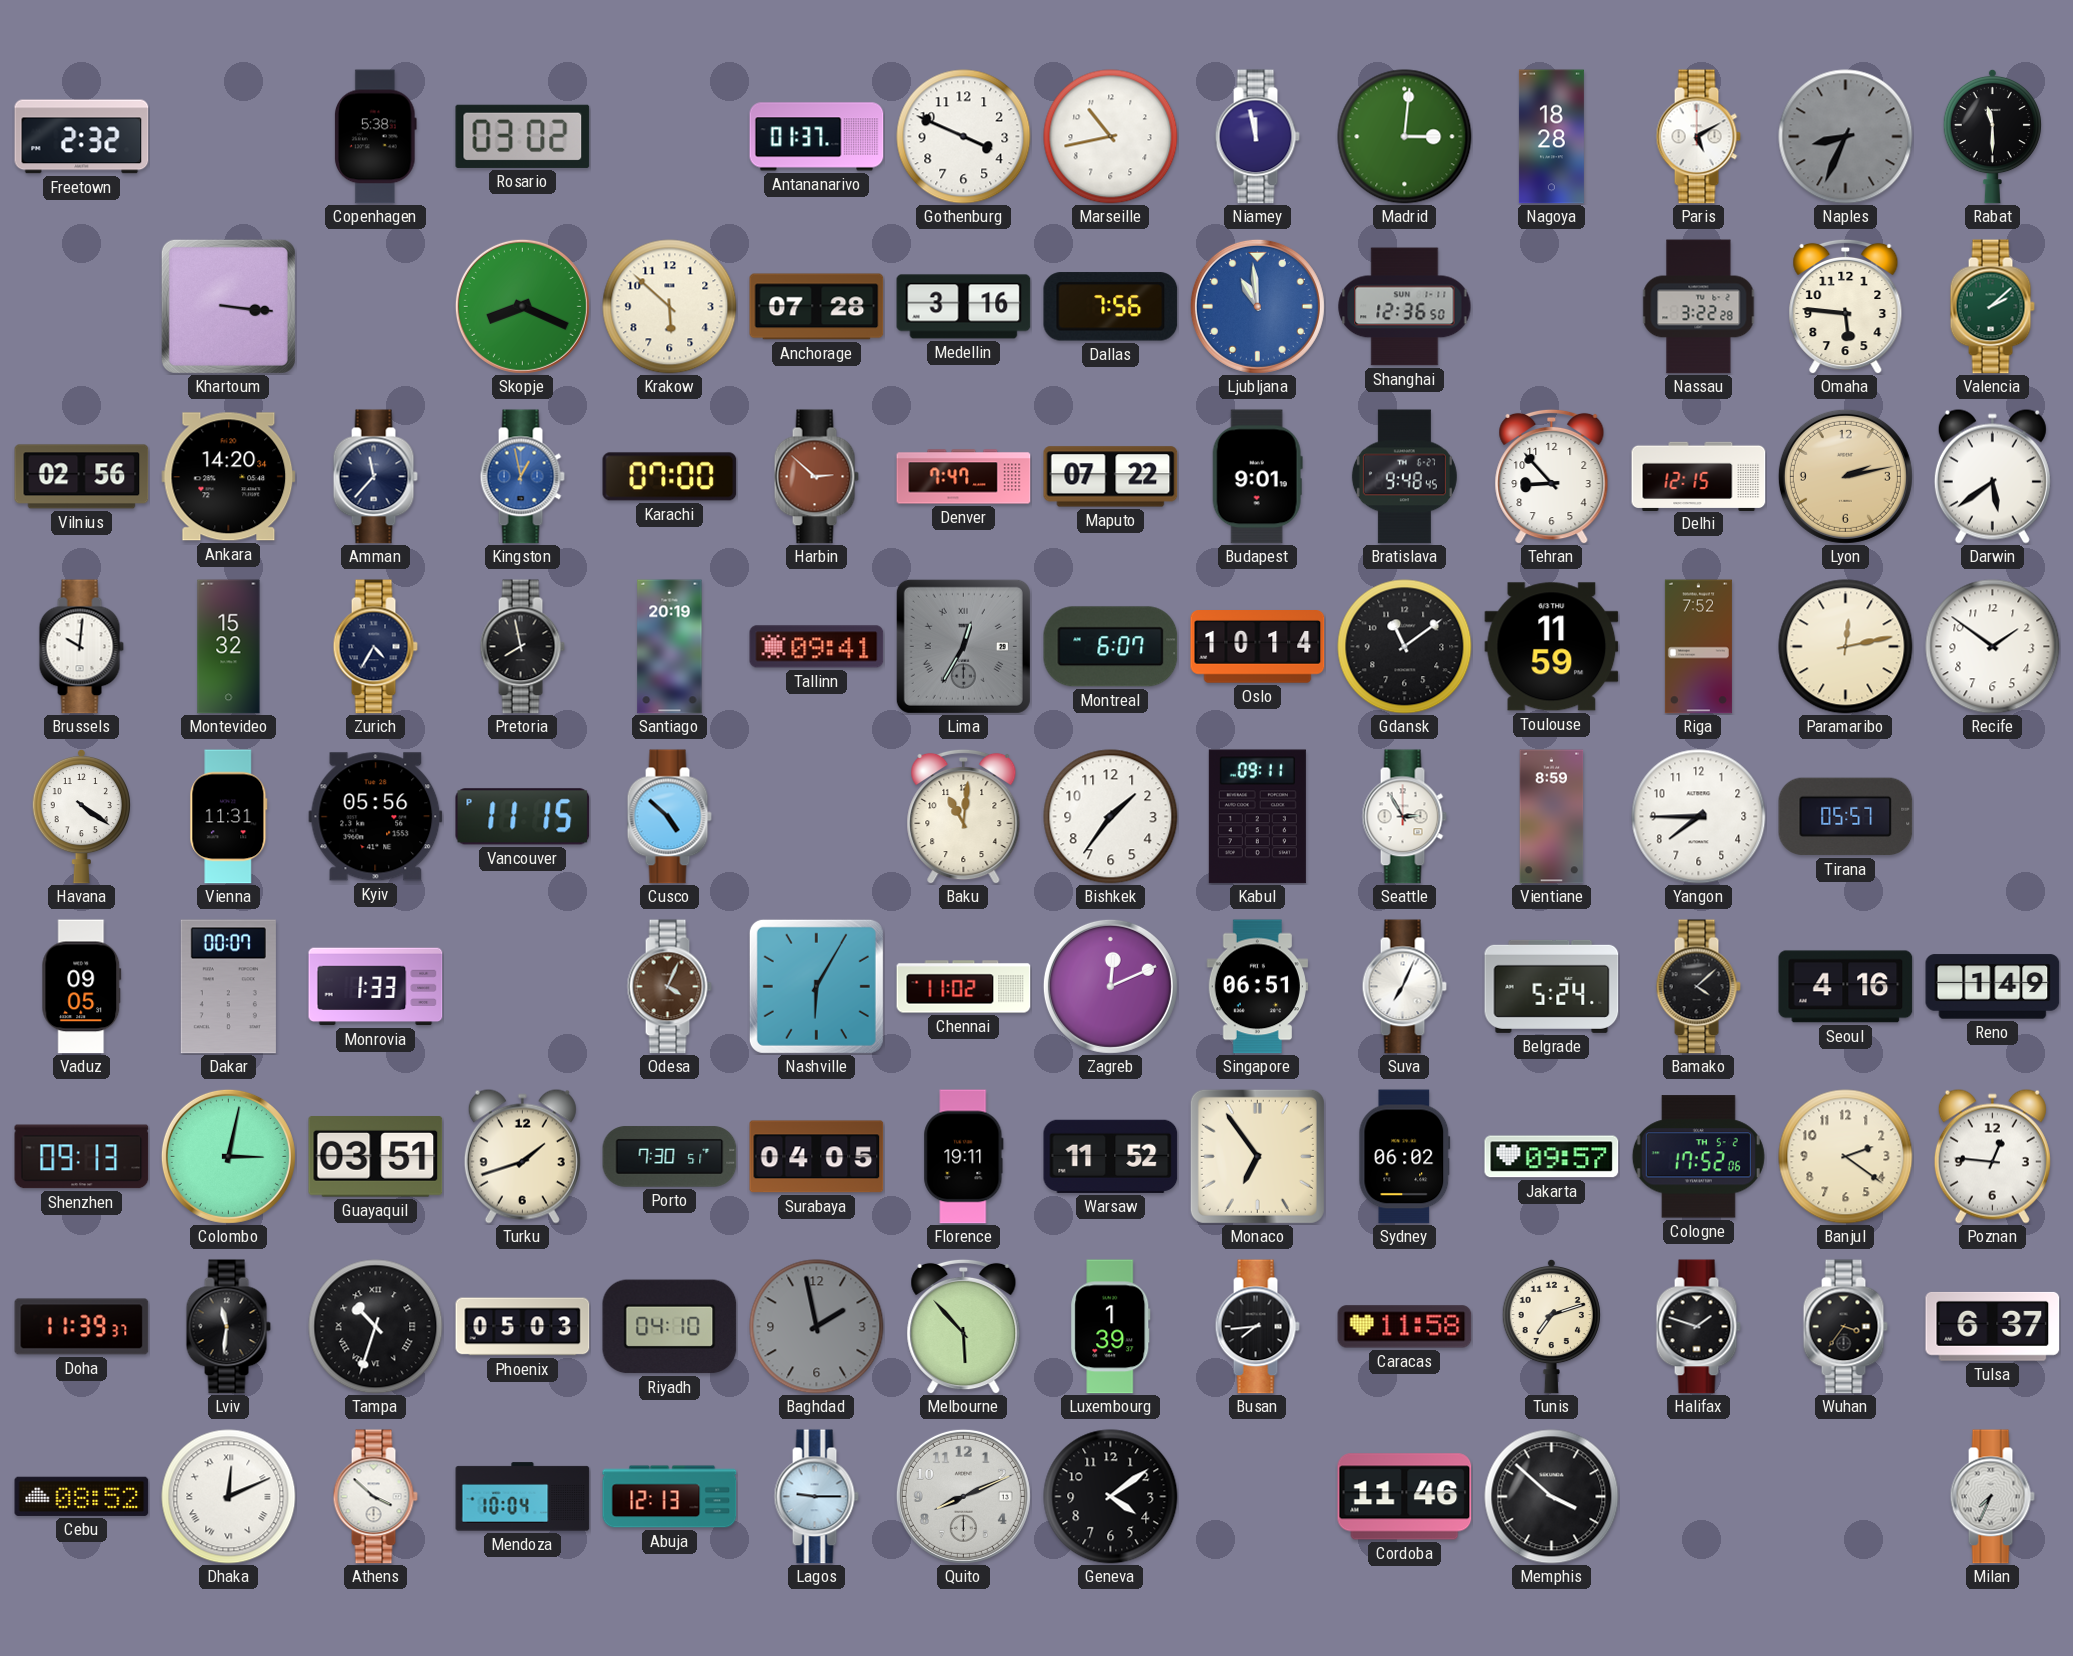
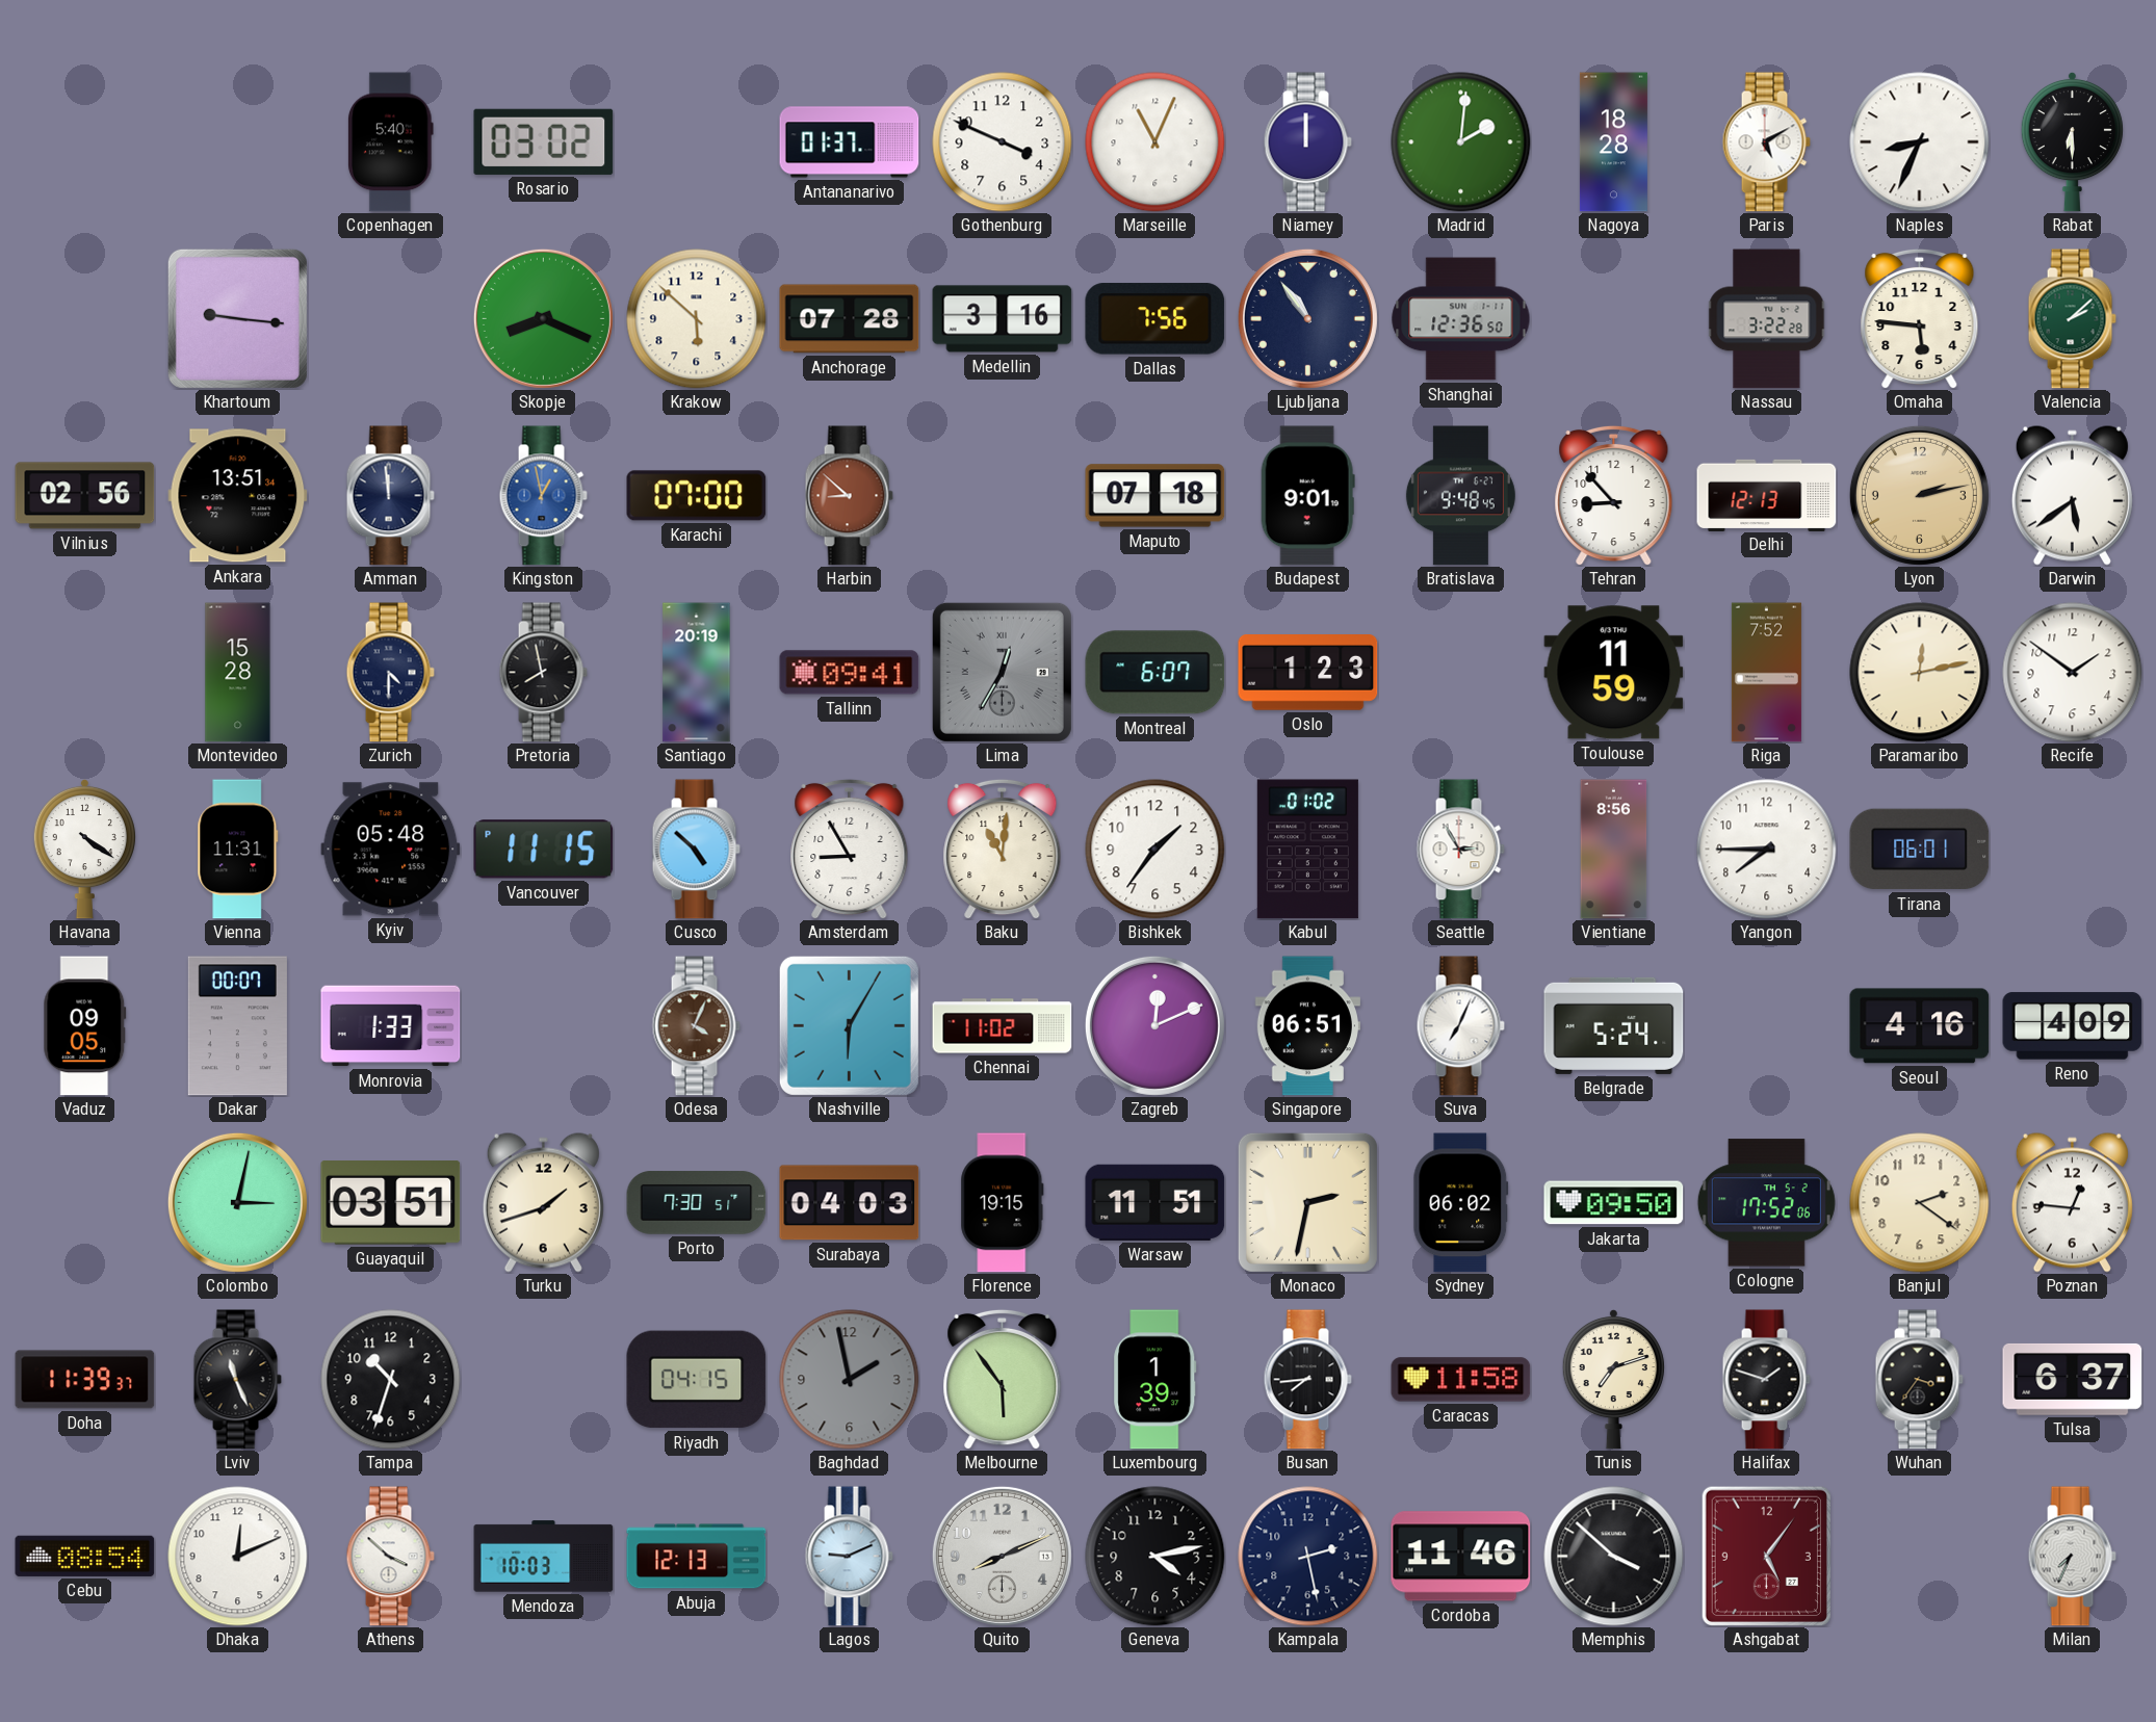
Freetown: 2:32 -> none (82, 137)
Copenhagen: 5:38 -> 5:40 (391, 142)
Marseille: 10:43 -> 11:04 (1155, 142)
Niamey: 11:58 -> 12:00 (1307, 142)
Madrid: 3:01 -> 2:01 (1461, 142)
Naples dial: grey -> white (1920, 142)
Rabat: 11:30 -> 6:30 (2072, 141)
Khartoum: 3:16 -> 9:16 (237, 318)
Ljubljana: 10:59 -> 10:54 (1307, 318)
Ljubljana dial: blue -> navy (1307, 318)
Ankara: 14:20 -> 13:51 (238, 496)
Amman: 11:37 -> 11:59 (390, 496)
Harbin: 2:52 -> 8:52 (849, 496)
Denver: 7:47 -> none (964, 477)
Maputo: 07:22 -> 07:18 (1155, 496)
Delhi: 12:15 -> 12:13 (1767, 495)
Brussels: 10:01 -> none (81, 647)
Montevideo: 15:32 -> 15:28 (238, 673)
Zurich: 4:35 -> 4:30 (390, 673)
Oslo: 10:14 -> 1:23 (1308, 673)
Gdansk: 11:09 -> none (1405, 647)
Kyiv: 05:56 -> 05:48 (391, 850)
Amsterdam: none -> 8:55 (850, 849)
Kabul: 09:11 -> 01:02 (1307, 850)
Vientiane: 8:59 -> 8:56 (1614, 850)
Tirana: 05:57 -> 06:01 (1920, 850)
Bamako: 4:08 -> none (1698, 987)
Reno: 1:49 -> 4:09 (2073, 1026)
Shenzhen: 09:13 -> none (82, 1157)
Surabaya: 04:05 -> 04:03 (850, 1203)
Florence: 19:11 -> 19:15 (1003, 1203)
Warsaw: 11:52 -> 11:51 (1155, 1202)
Monaco: 6:54 -> 2:32 (1307, 1202)
Jakarta: 09:57 -> 09:50 (1614, 1203)
Lviv: 11:31 -> 11:26 (237, 1380)
Tampa numerals: Roman -> Arabic (391, 1380)
Phoenix: 05:03 -> none (523, 1327)
Riyadh: 04:10 -> 04:15 (697, 1380)
Melbourne: 5:53 -> 5:54 (1003, 1379)
Cebu: 08:52 -> 08:54 (85, 1556)
Dhaka numerals: Roman -> Arabic (238, 1557)
Mendoza: 10:04 -> 10:03 (544, 1557)
Lagos: 9:15 -> 9:11 (849, 1557)
Geneva: 4:09 -> 4:13 (1155, 1557)
Kampala: none -> 2:28 (1308, 1557)
Ashgabat: none -> 5:06 (1766, 1556)
